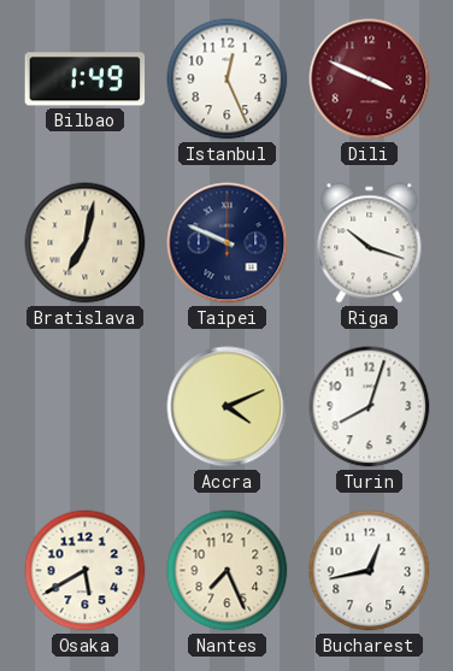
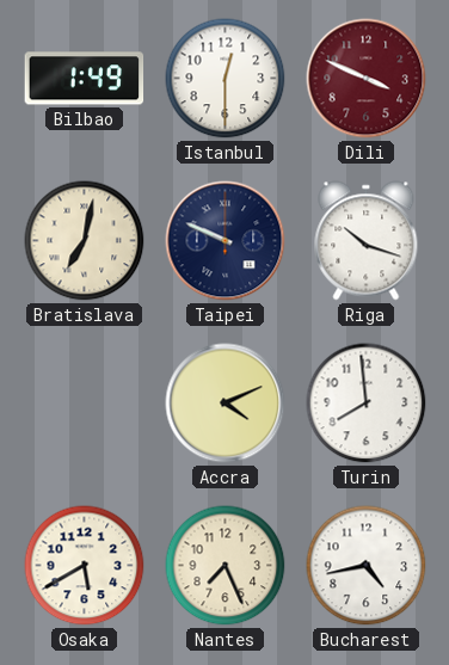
Istanbul: 12:26 -> 12:30 (226, 79)
Turin: 8:03 -> 7:59 (367, 404)
Bucharest: 12:43 -> 4:43 (367, 566)
